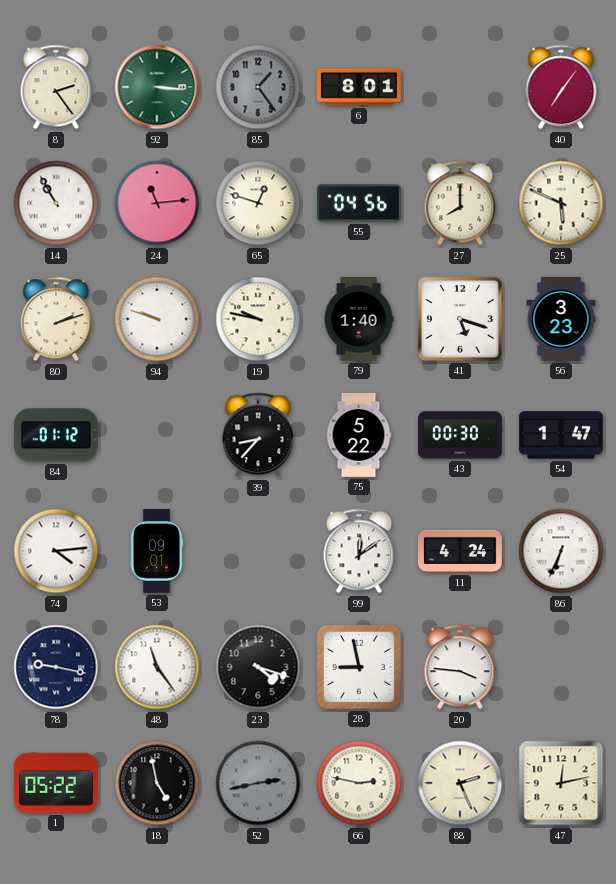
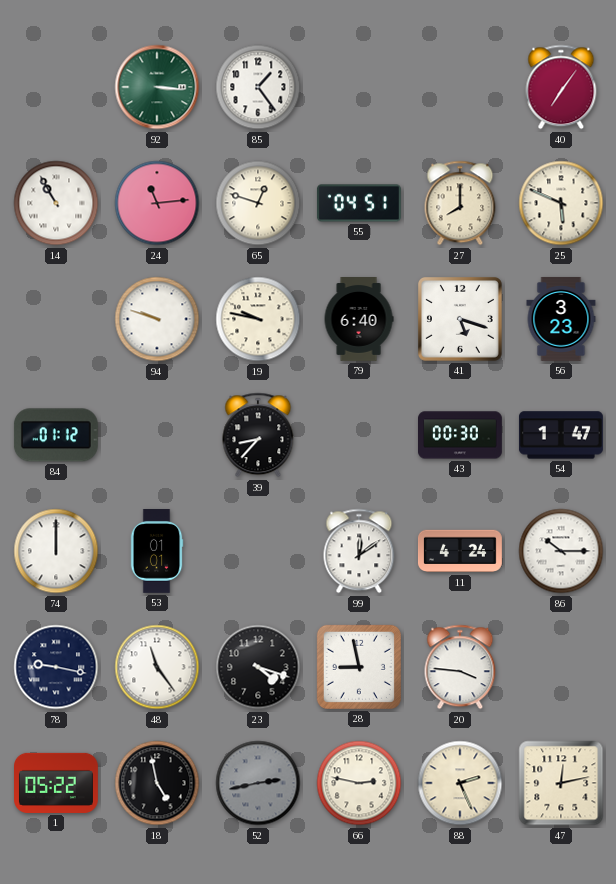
8: 2:24 -> none (56, 87)
85 dial: grey -> white (258, 87)
6: 8:01 -> none (360, 87)
55: 04:56 -> 04:51 (359, 203)
80: 2:12 -> none (56, 319)
79: 1:40 -> 6:40 (359, 320)
75: 5:22 -> none (359, 436)
74: 4:14 -> 12:00 (56, 551)
53: 09:01 -> 01:01 (157, 552)
86: 6:34 -> 10:15 (561, 551)
